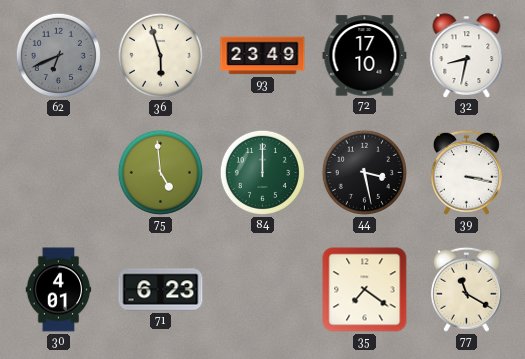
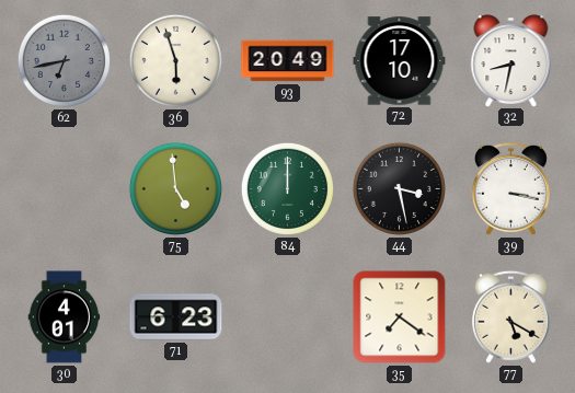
62: 6:41 -> 6:43 (64, 60)
93: 23:49 -> 20:49 (288, 61)
77: 11:20 -> 5:20 (510, 316)
